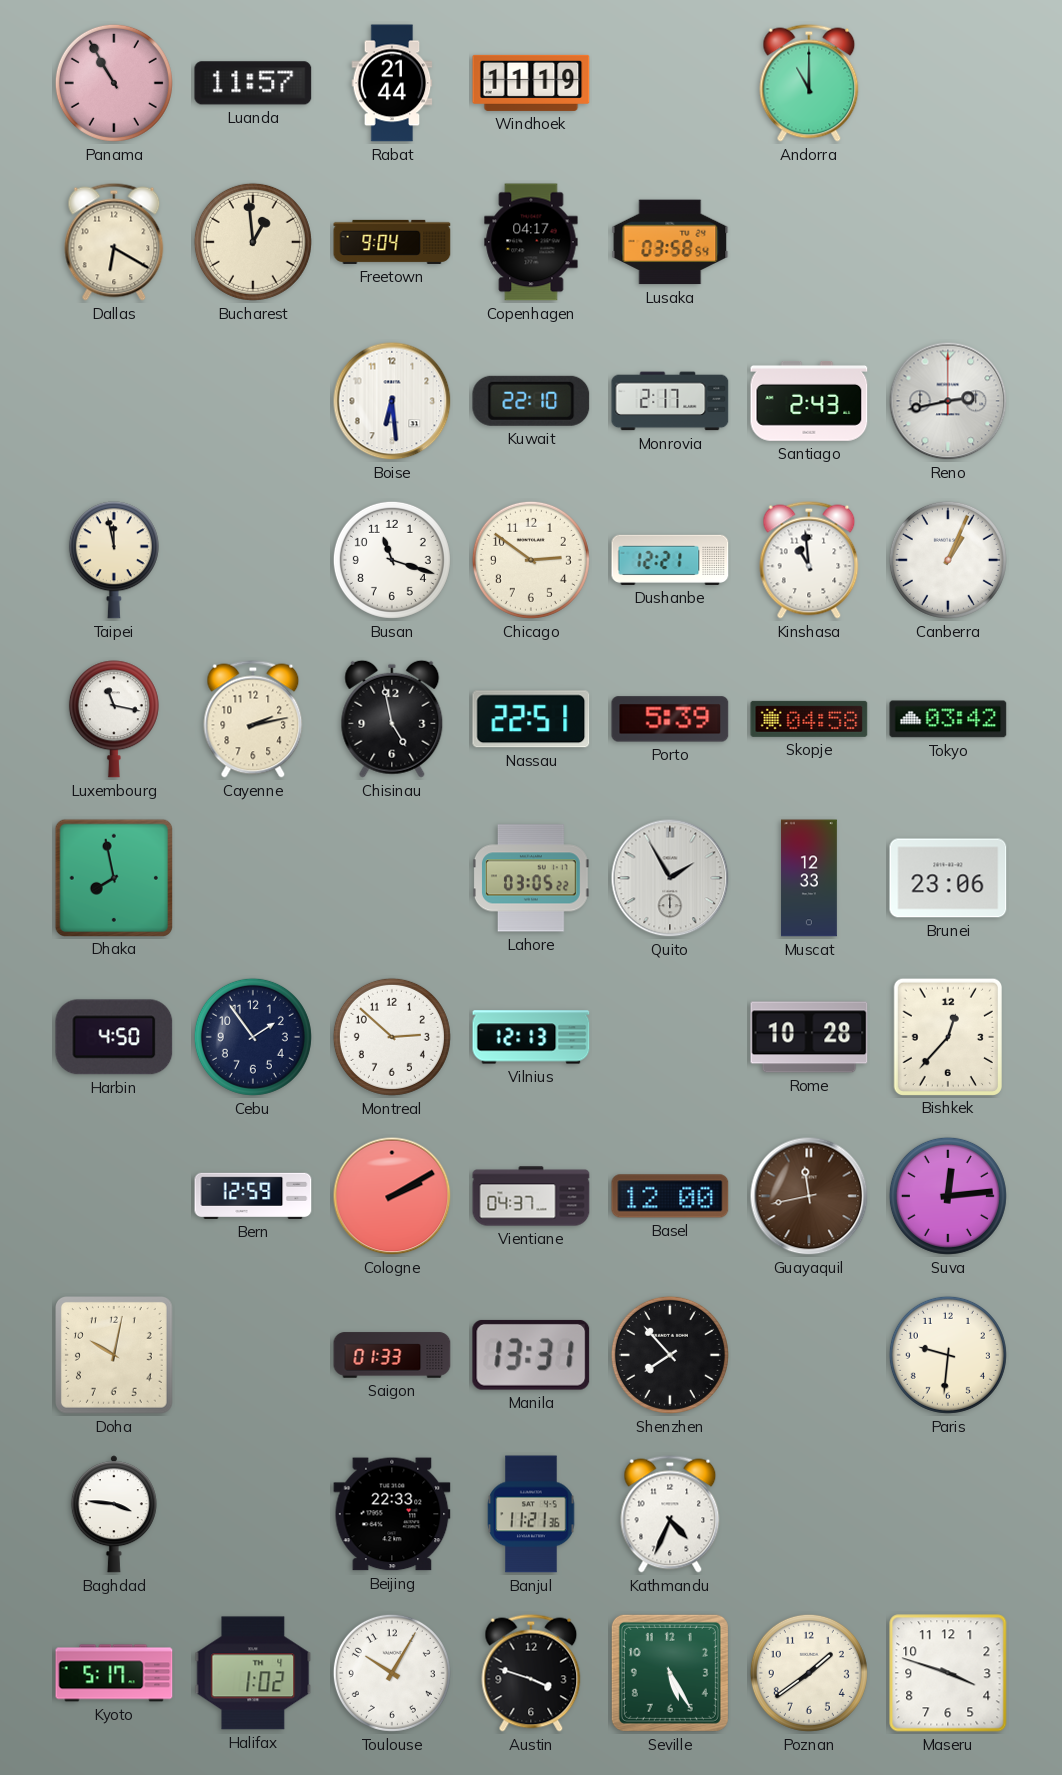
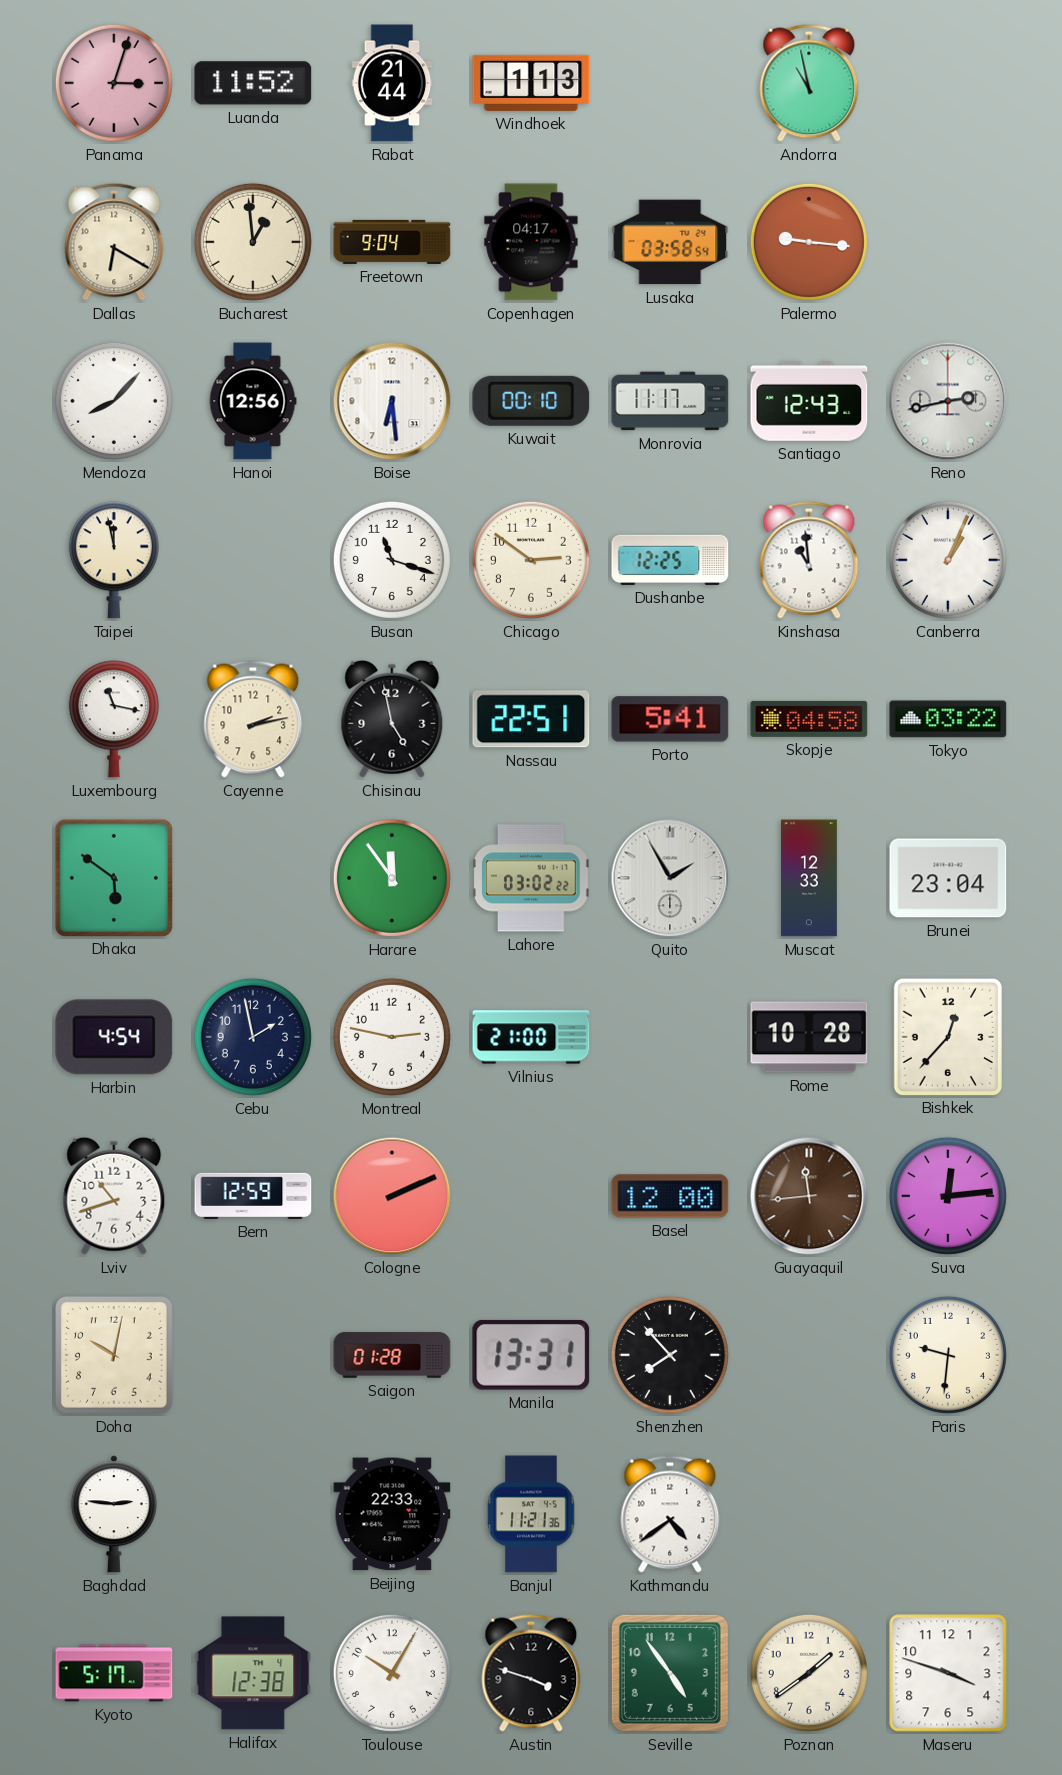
Panama: 10:55 -> 3:03 (114, 83)
Luanda: 11:57 -> 11:52 (253, 83)
Windhoek: 11:19 -> 1:13 (531, 83)
Andorra: 11:00 -> 10:58 (809, 83)
Palermo: none -> 9:16 (809, 242)
Mendoza: none -> 8:07 (114, 401)
Hanoi: none -> 12:56 (253, 401)
Kuwait: 22:10 -> 00:10 (531, 401)
Monrovia: 2:17 -> 11:17 (670, 401)
Santiago: 2:43 -> 12:43 (809, 401)
Dushanbe: 12:21 -> 12:25 (670, 560)
Porto: 5:39 -> 5:41 (670, 719)
Tokyo: 03:42 -> 03:22 (948, 719)
Dhaka: 7:58 -> 5:51 (114, 877)
Harare: none -> 11:54 (392, 878)
Lahore: 03:05 -> 03:02 (532, 878)
Brunei: 23:06 -> 23:04 (948, 878)
Harbin: 4:50 -> 4:54 (114, 1037)
Cebu: 1:54 -> 1:58 (253, 1037)
Montreal: 2:52 -> 2:47 (392, 1037)
Vilnius: 12:13 -> 21:00 (531, 1037)
Lviv: none -> 10:42 (114, 1196)
Cologne: 2:10 -> 2:11 (392, 1196)
Vientiane: 04:37 -> none (531, 1196)
Guayaquil: 11:43 -> 11:44 (809, 1196)
Saigon: 01:33 -> 01:28 (392, 1355)
Baghdad: 3:46 -> 2:46 (114, 1514)
Kathmandu: 4:34 -> 4:39 (670, 1514)
Halifax: 1:02 -> 12:38 (253, 1673)
Seville: 5:25 -> 4:54 (670, 1673)
